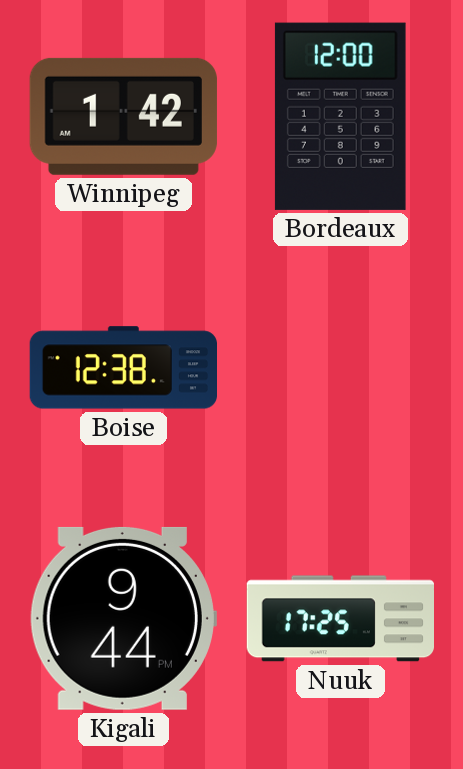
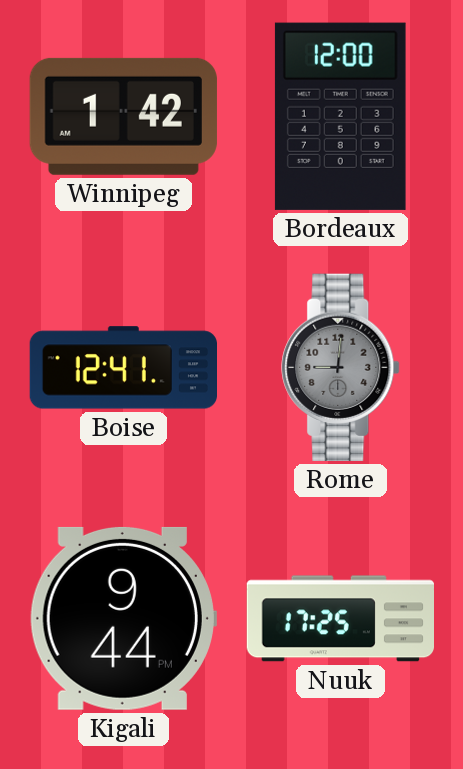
Boise: 12:38 -> 12:41 (123, 368)
Rome: none -> 9:01 (341, 367)
